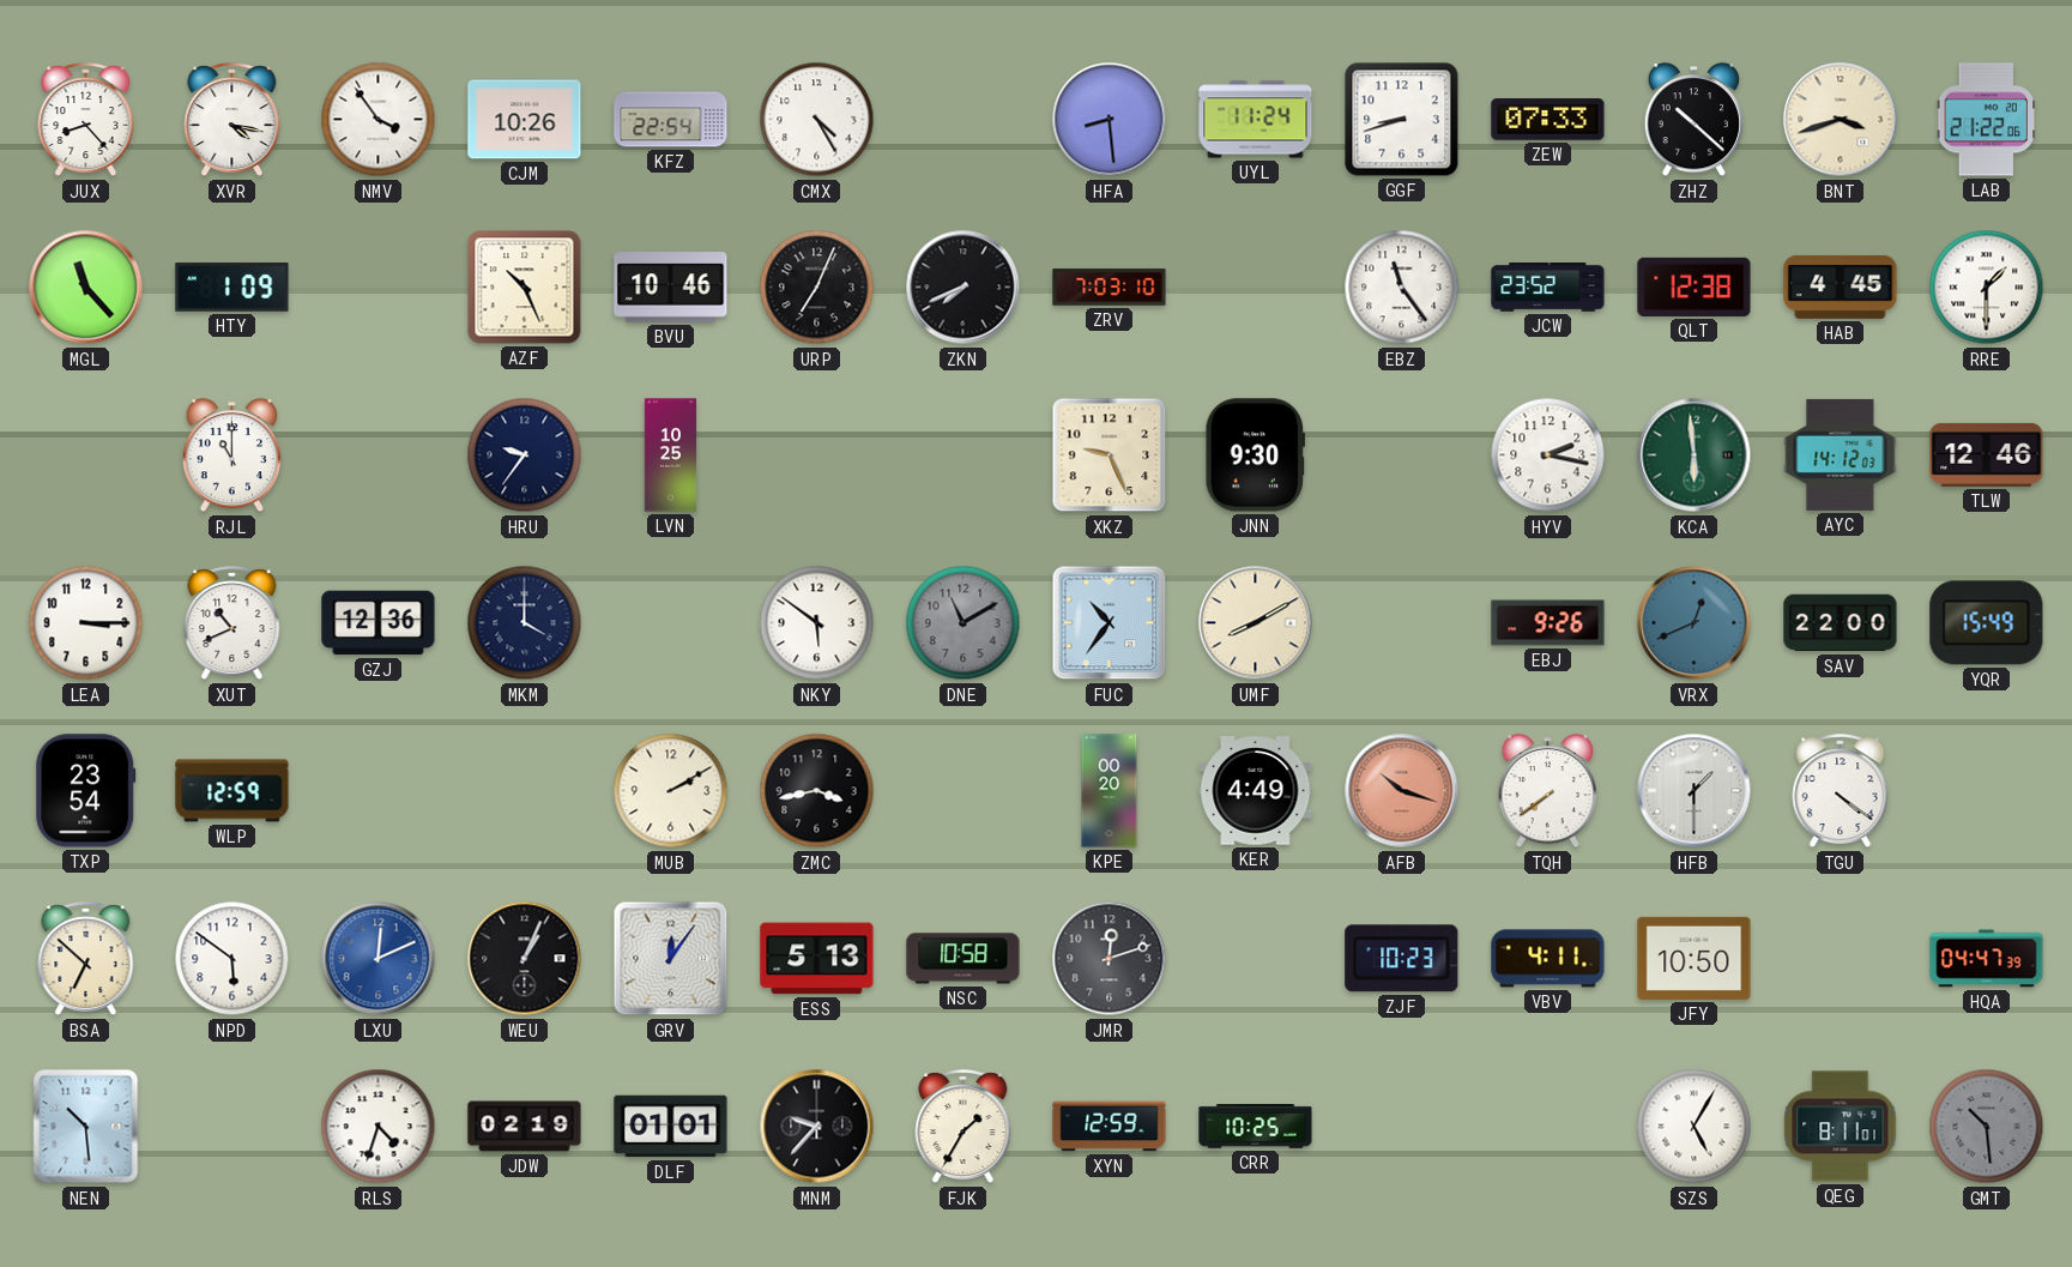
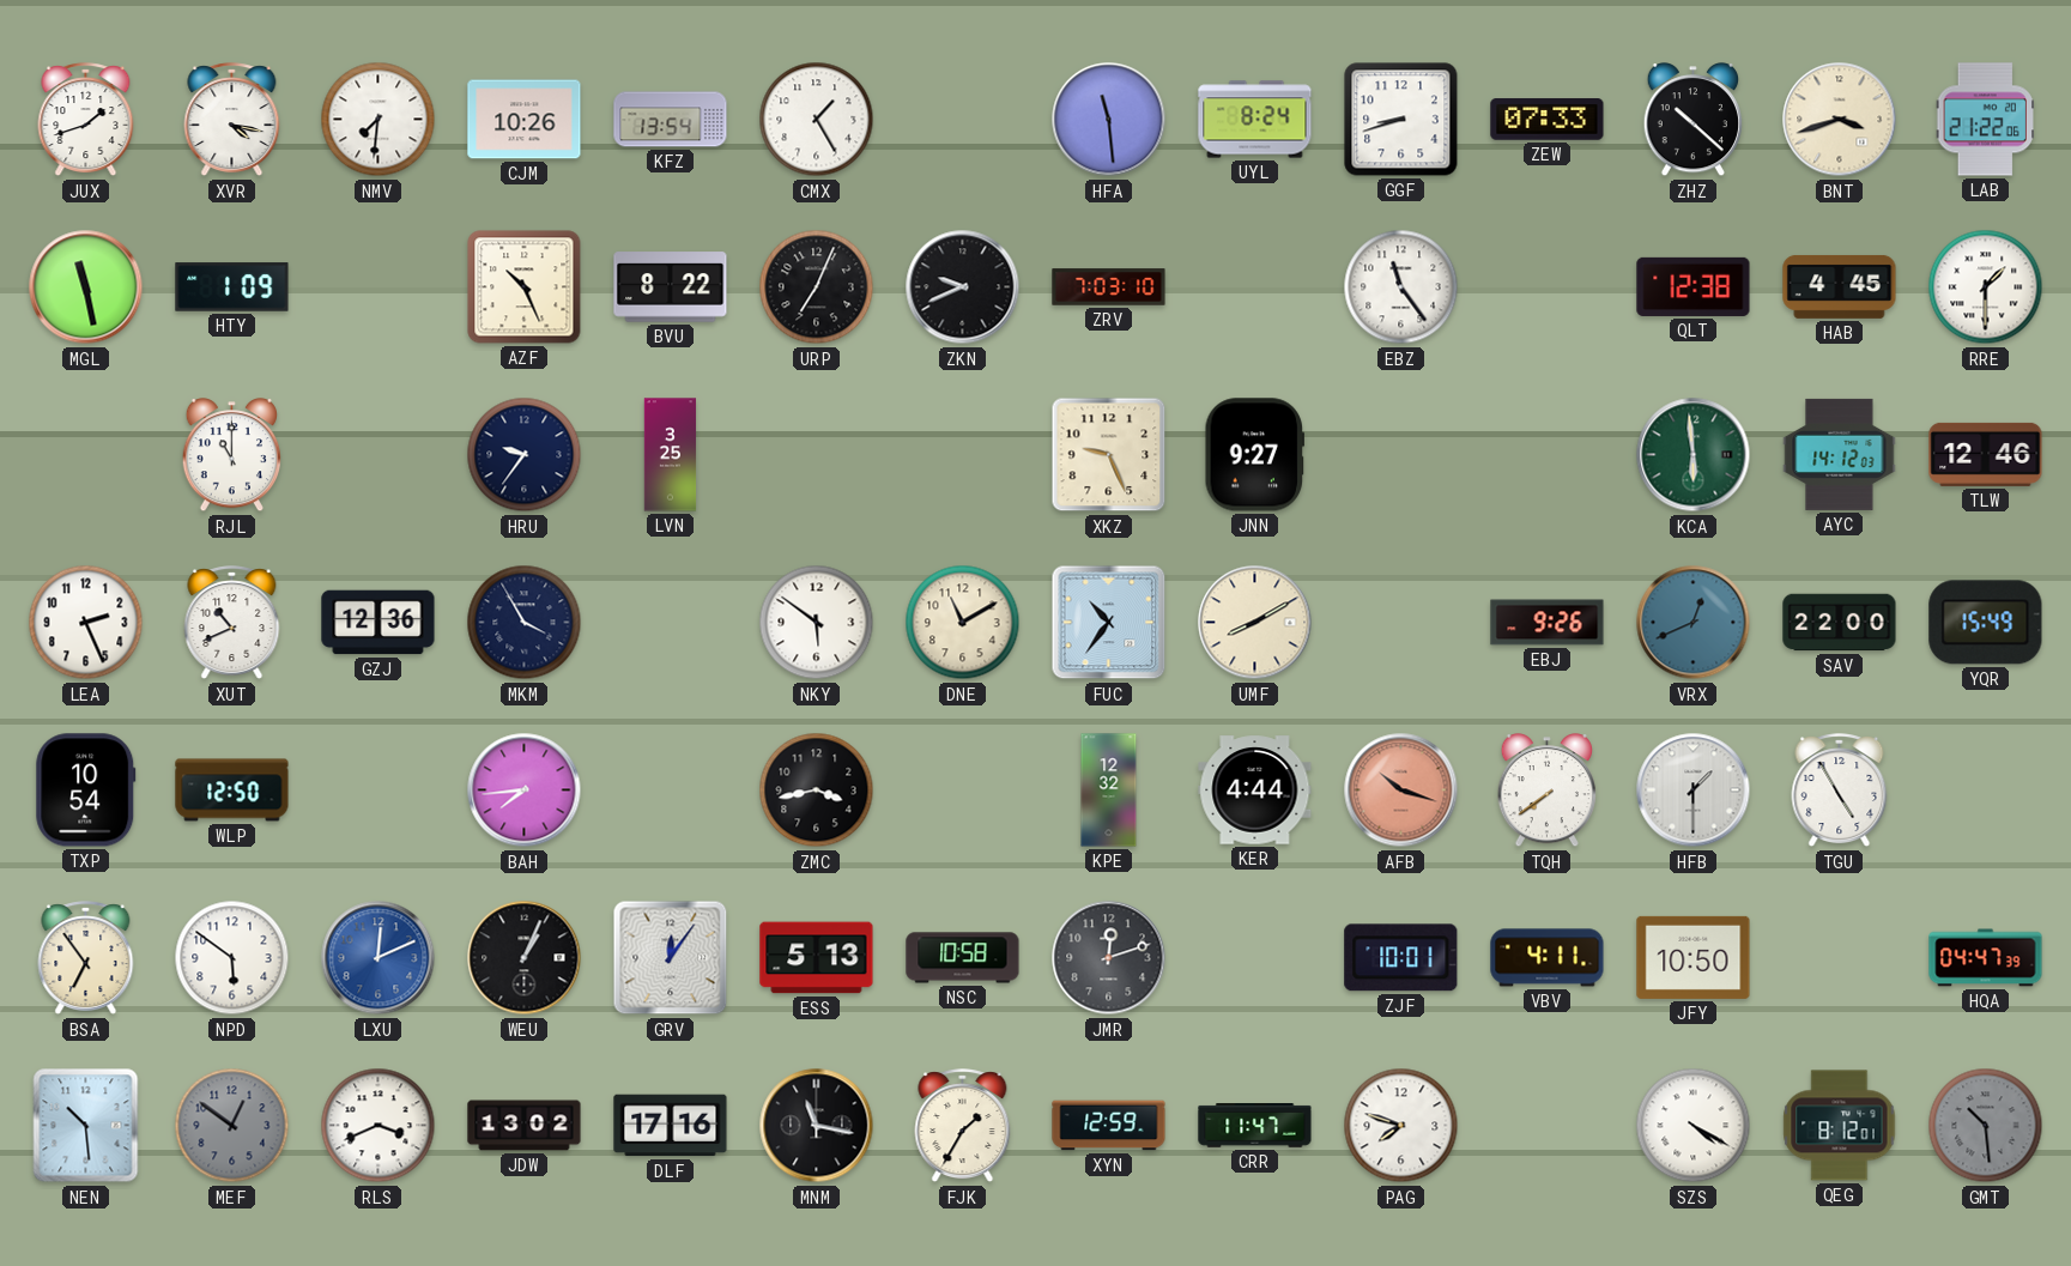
JUX: 8:23 -> 1:42 (86, 120)
NMV: 3:54 -> 7:31 (379, 120)
KFZ: 22:54 -> 13:54 (671, 120)
CMX: 4:25 -> 1:25 (817, 120)
HFA: 8:29 -> 11:29 (1109, 120)
UYL: 11:24 -> 8:24 (1255, 120)
MGL: 11:23 -> 11:28 (86, 287)
BVU: 10:46 -> 8:22 (671, 287)
ZKN: 7:41 -> 9:41 (963, 287)
JCW: 23:52 -> none (1548, 288)
LVN: 10:25 -> 3:25 (671, 455)
JNN: 9:30 -> 9:27 (1254, 455)
HYV: 2:17 -> none (1548, 455)
LEA: 3:15 -> 2:26 (86, 623)
MKM: 4:00 -> 3:55 (525, 623)
DNE dial: grey -> cream (963, 623)
TXP: 23:54 -> 10:54 (86, 791)
WLP: 12:59 -> 12:50 (232, 791)
BAH: none -> 7:44 (525, 791)
MUB: 2:10 -> none (671, 791)
KPE: 00:20 -> 12:32 (1109, 791)
KER: 4:49 -> 4:44 (1255, 791)
TGU: 4:21 -> 4:55 (1840, 791)
BSA: 6:52 -> 6:54 (86, 958)
ZJF: 10:23 -> 10:01 (1401, 958)
MEF: none -> 12:51 (232, 1126)
RLS: 4:33 -> 3:41 (379, 1126)
JDW: 02:19 -> 13:02 (525, 1126)
DLF: 01:01 -> 17:16 (671, 1126)
MNM: 9:37 -> 11:17 (817, 1126)
CRR: 10:25 -> 11:47 (1255, 1126)
PAG: none -> 7:48 (1401, 1126)
SZS: 5:05 -> 4:20 (1694, 1126)
QEG: 8:11 -> 8:12 (1840, 1126)
